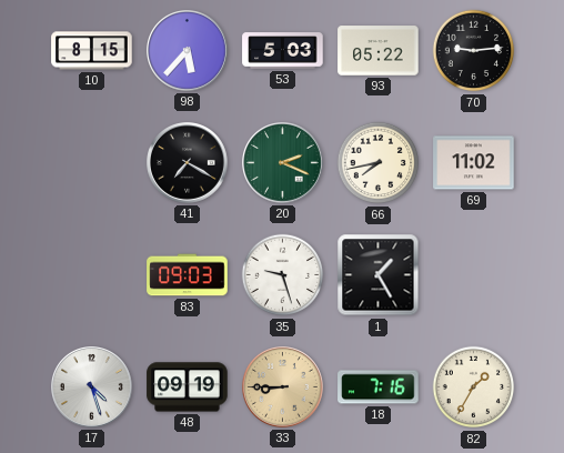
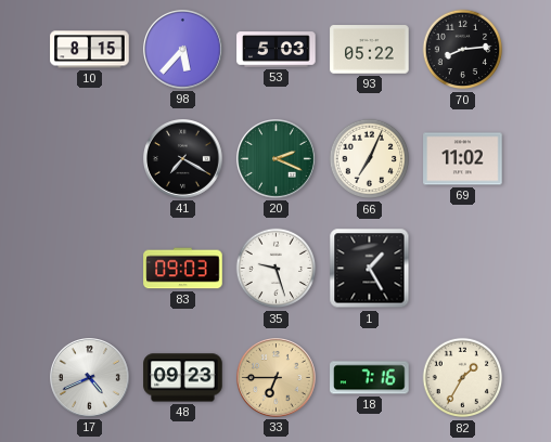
70: 9:14 -> 8:14 (463, 50)
66: 7:43 -> 7:04 (370, 159)
17: 4:27 -> 4:41 (90, 378)
48: 09:19 -> 09:23 (183, 378)
33: 8:45 -> 6:45 (277, 378)
